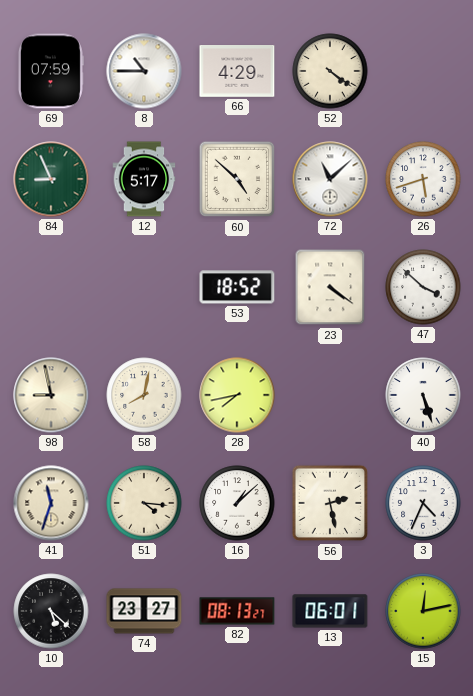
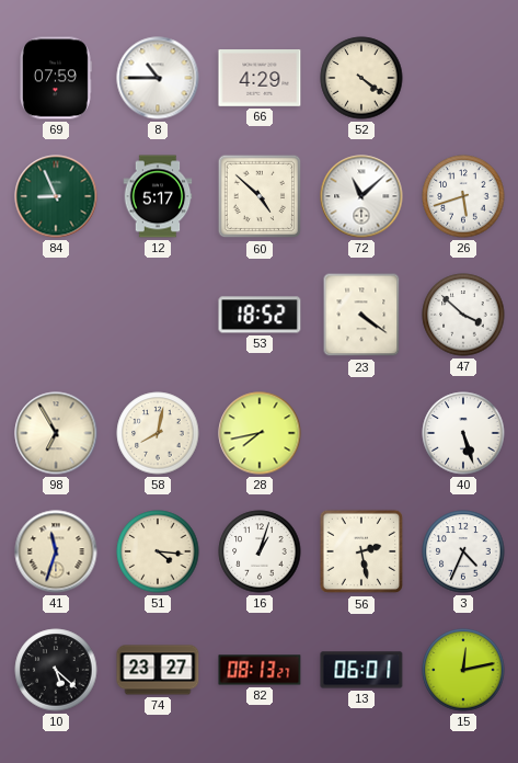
98: 8:58 -> 6:55 (56, 433)
16: 1:08 -> 1:03 (260, 551)
